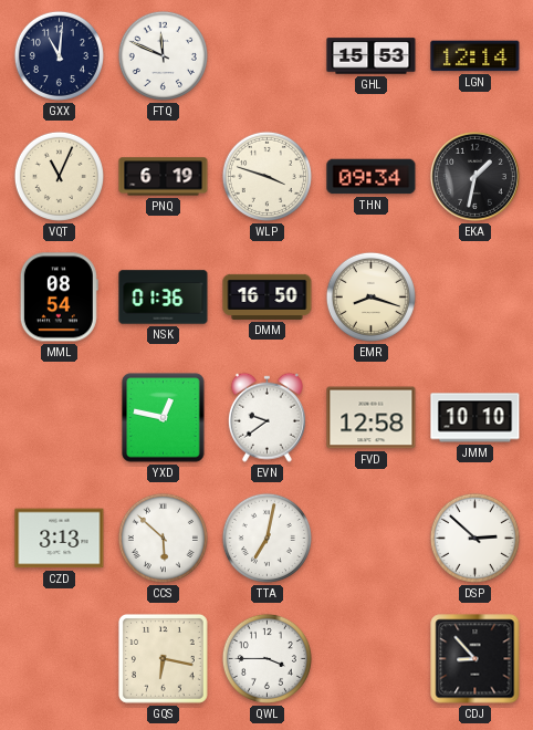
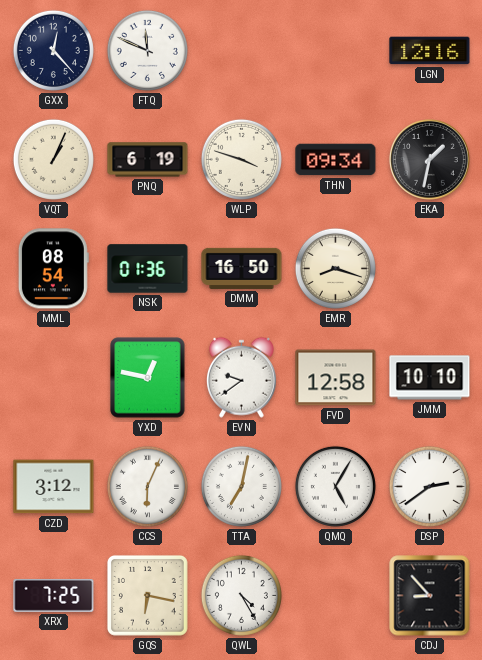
GXX: 11:01 -> 12:23 (53, 50)
GHL: 15:53 -> none (372, 56)
LGN: 12:14 -> 12:16 (430, 51)
VQT: 11:04 -> 1:04 (53, 159)
CZD: 3:13 -> 3:12 (54, 487)
CCS: 5:52 -> 6:04 (147, 486)
QMQ: none -> 5:05 (335, 486)
DSP: 2:52 -> 2:39 (429, 486)
XRX: none -> 7:25 (54, 595)
QWL: 3:45 -> 4:25 (241, 595)
